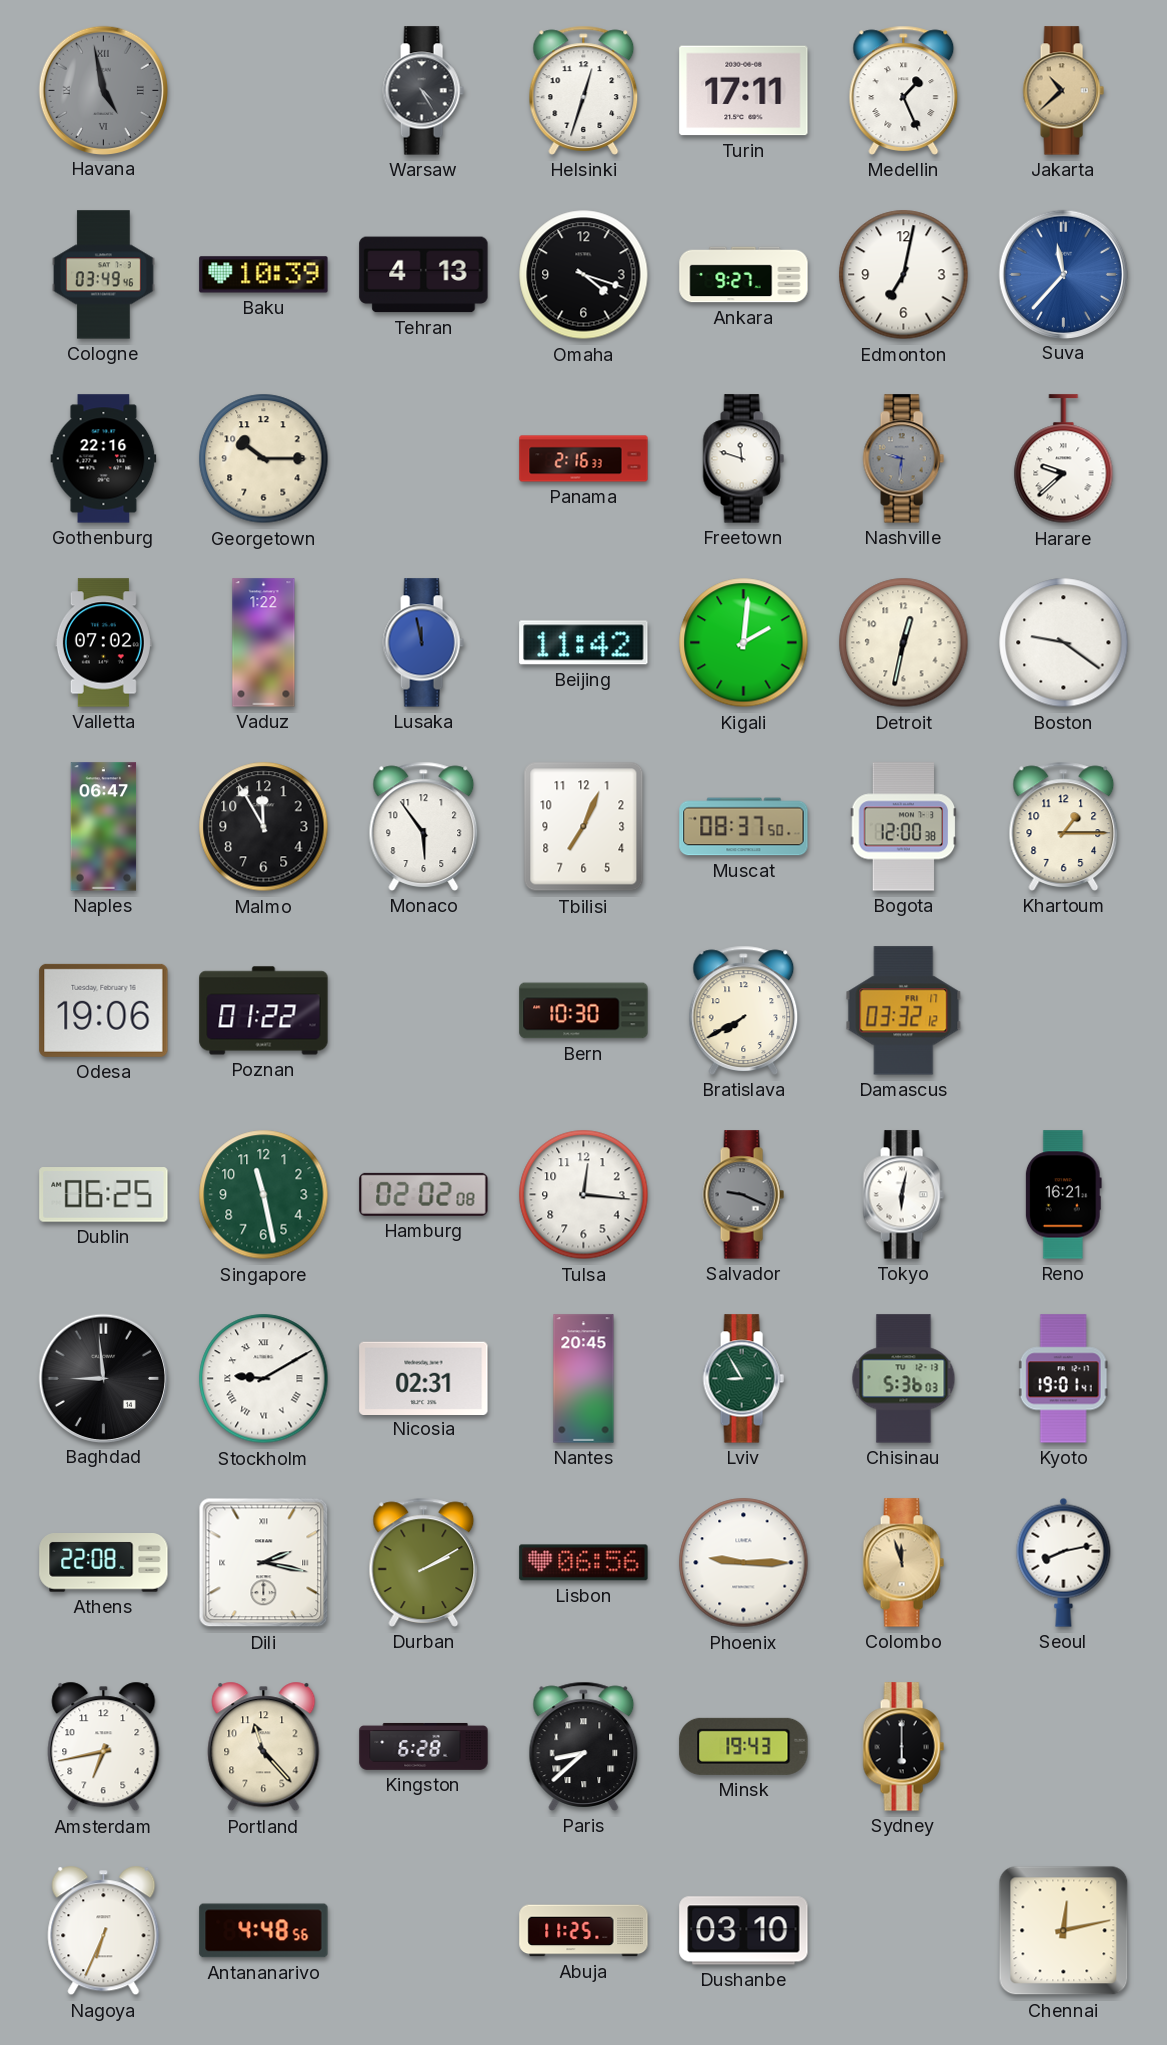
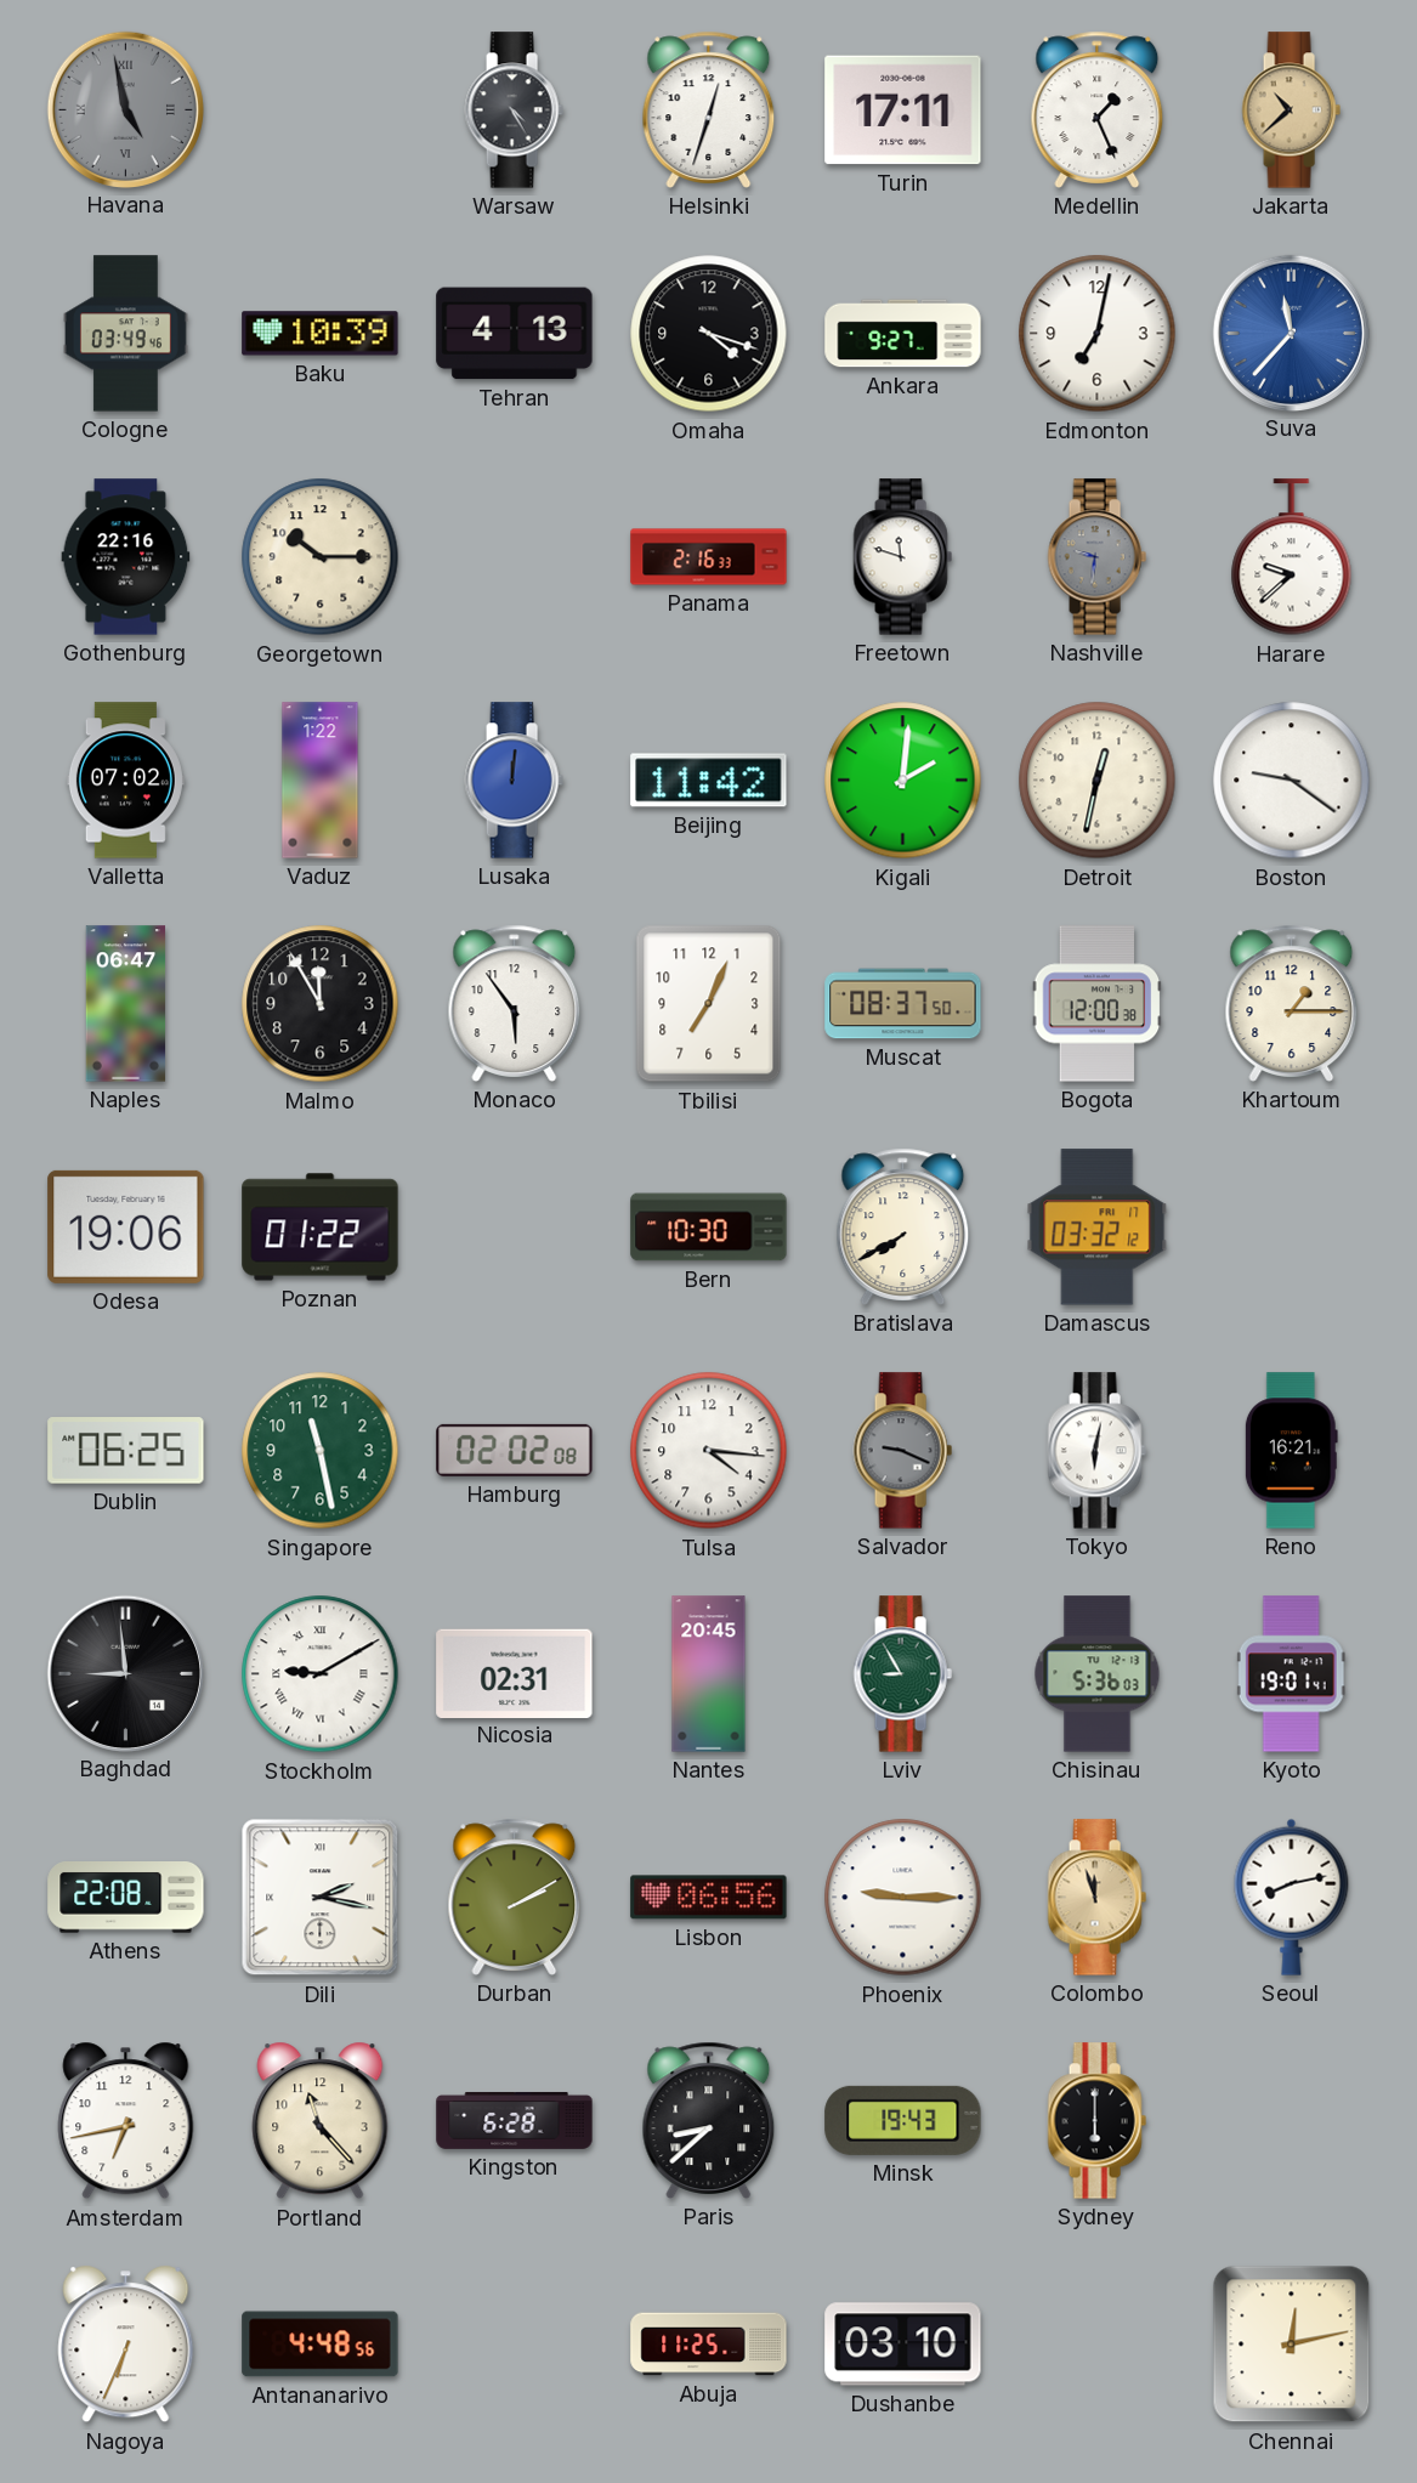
Lusaka: 11:58 -> 12:01 (514, 781)
Tulsa: 12:16 -> 4:16 (709, 1451)
